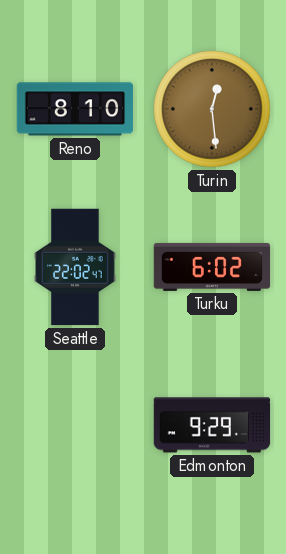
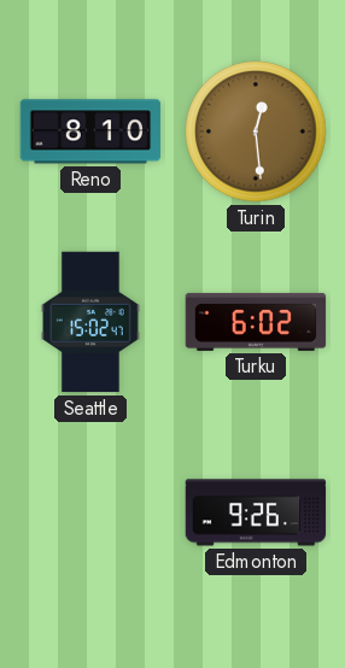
Seattle: 22:02 -> 15:02 (90, 322)
Edmonton: 9:29 -> 9:26 (256, 512)
